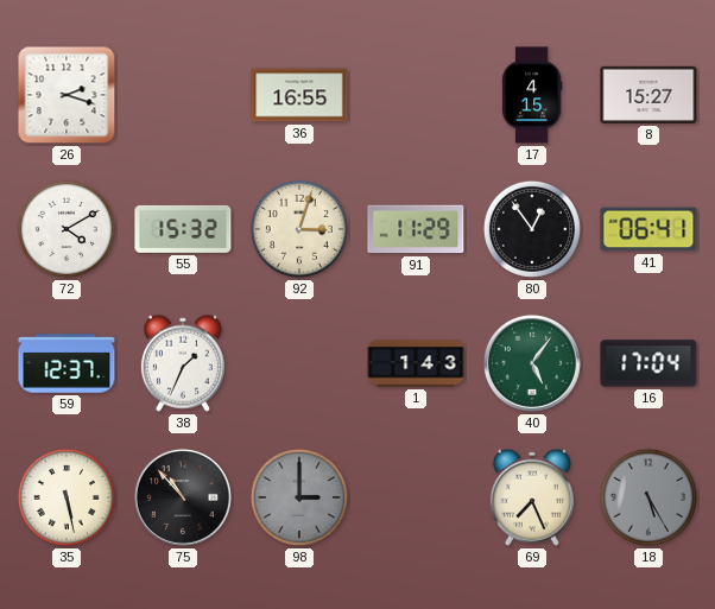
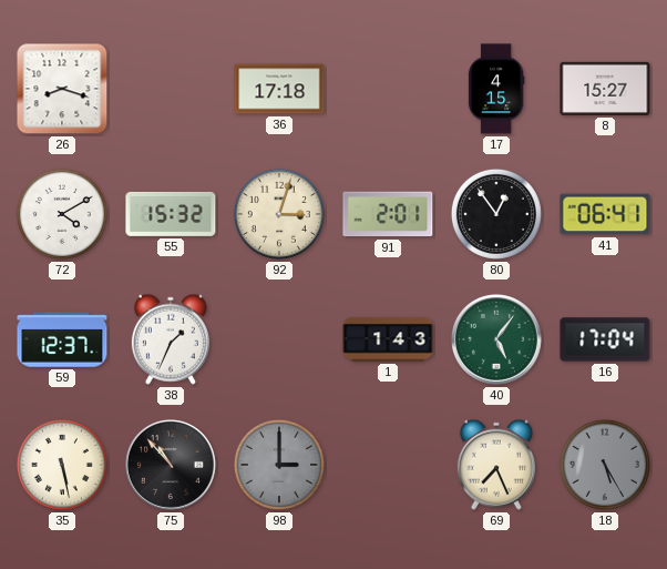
26: 2:18 -> 8:18 (62, 89)
36: 16:55 -> 17:18 (279, 89)
91: 11:29 -> 2:01 (388, 214)
